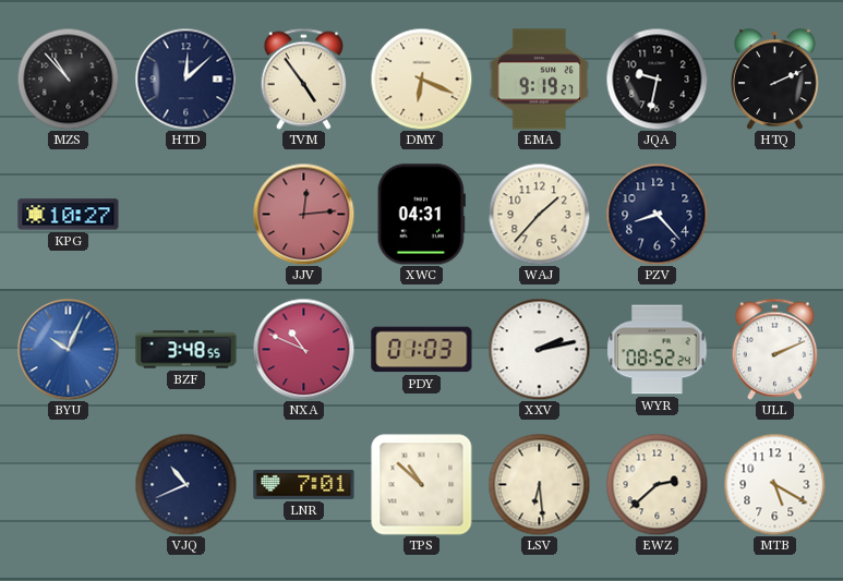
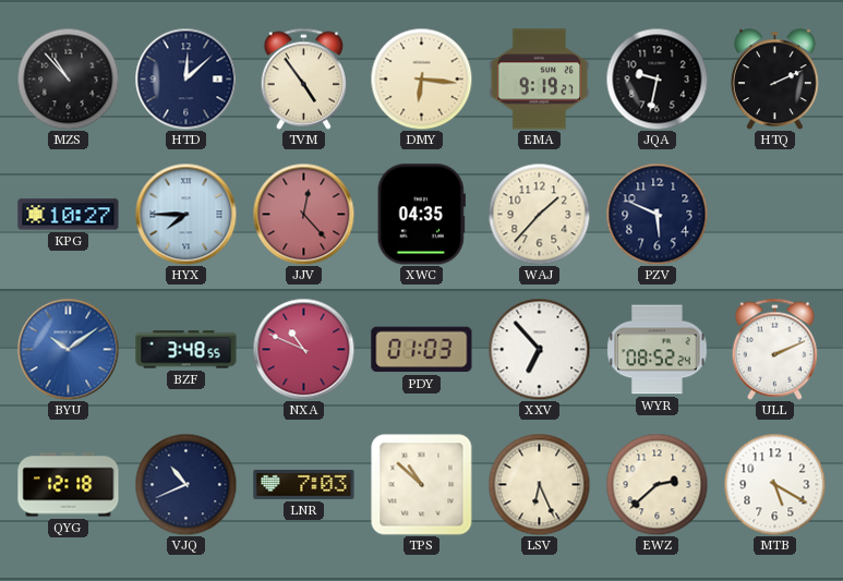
DMY: 6:19 -> 6:16 (421, 78)
HYX: none -> 7:45 (185, 214)
JJV: 12:14 -> 12:23 (303, 214)
XWC: 04:31 -> 04:35 (421, 215)
PZV: 8:23 -> 5:49 (657, 214)
BYU: 10:04 -> 10:09 (68, 349)
XXV: 2:13 -> 6:53 (539, 349)
QYG: none -> 12:18 (69, 485)
LNR: 7:01 -> 7:03 (304, 484)
LSV: 6:29 -> 6:26 (539, 484)
